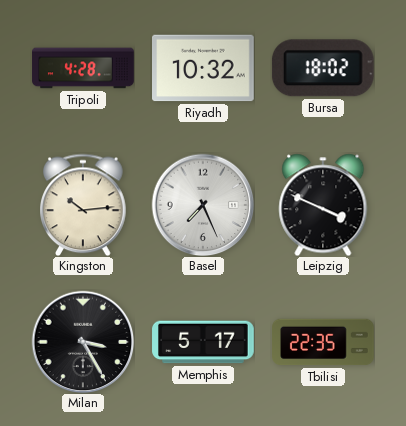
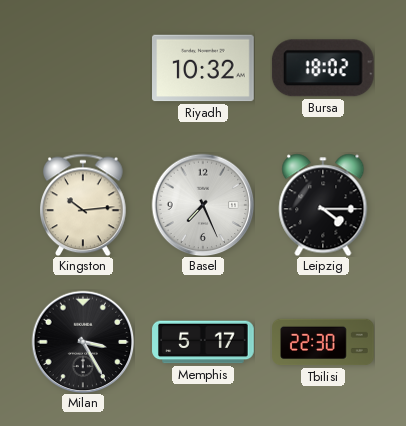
Tripoli: 4:28 -> none (83, 68)
Leipzig: 3:49 -> 4:15 (323, 205)
Tbilisi: 22:35 -> 22:30 (323, 342)
